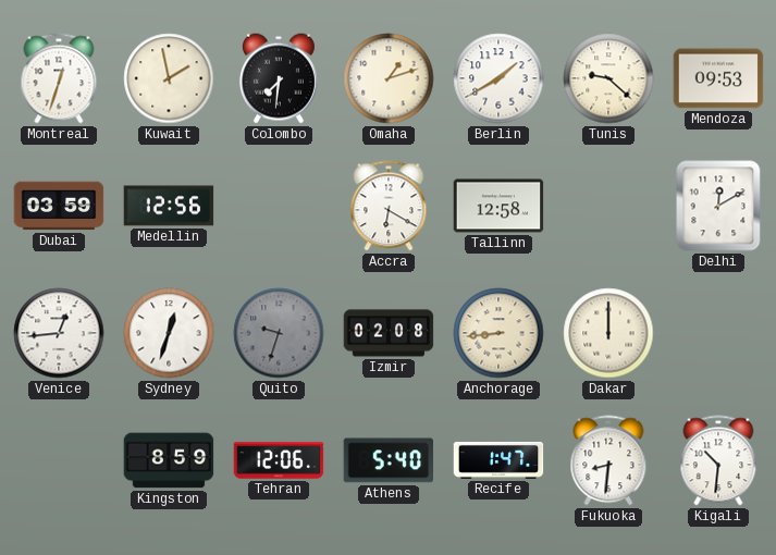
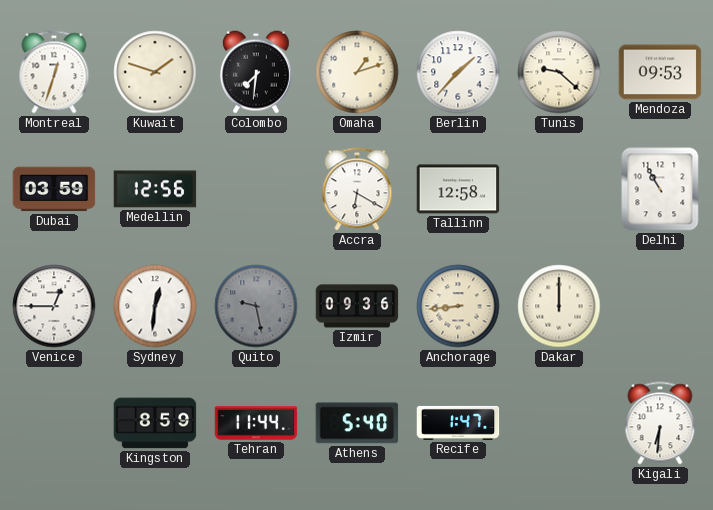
Kuwait: 1:58 -> 1:48 (155, 72)
Berlin: 1:40 -> 1:37 (458, 72)
Delhi: 12:10 -> 10:55 (660, 189)
Venice: 12:44 -> 12:45 (54, 306)
Sydney: 12:33 -> 12:31 (155, 306)
Quito: 9:33 -> 9:28 (256, 306)
Izmir: 02:08 -> 09:36 (357, 306)
Tehran: 12:06 -> 11:44 (256, 423)
Fukuoka: 8:31 -> none (608, 460)
Kigali: 10:31 -> 6:31 (660, 423)
